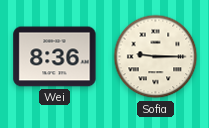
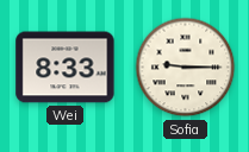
Wei: 8:36 -> 8:33 (66, 68)
